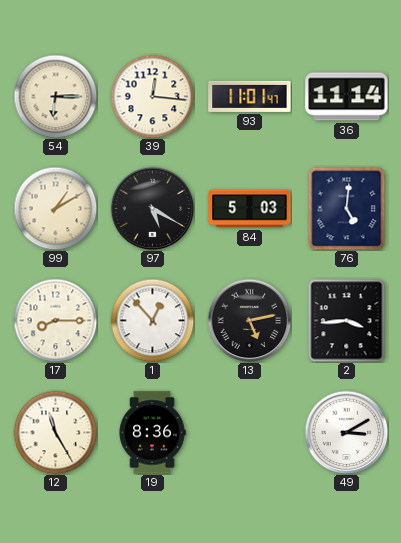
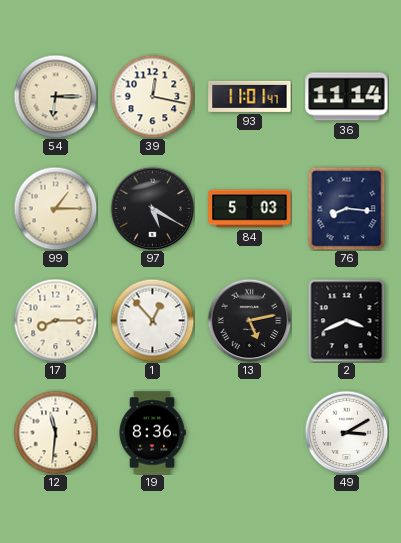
39: 12:16 -> 12:17 (152, 96)
99: 1:10 -> 1:15 (55, 208)
76: 5:01 -> 8:16 (347, 208)
2: 3:44 -> 3:41 (347, 320)
12: 11:25 -> 11:31 (55, 432)
